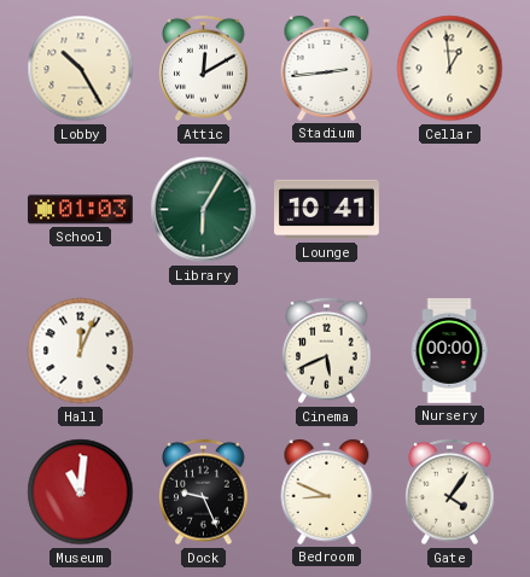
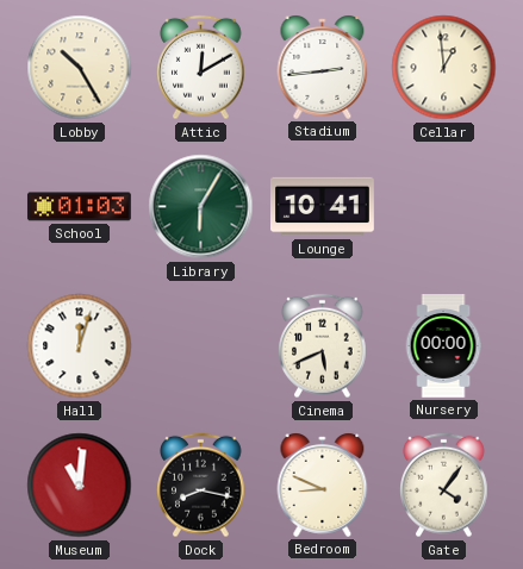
Hall: 12:04 -> 12:03 (80, 346)
Dock: 9:26 -> 8:17 (201, 486)
